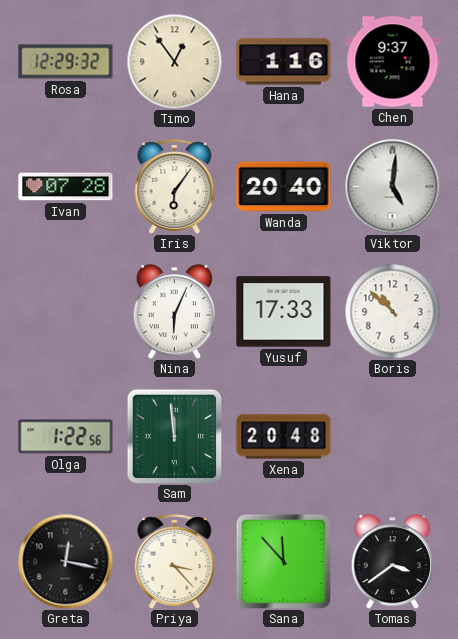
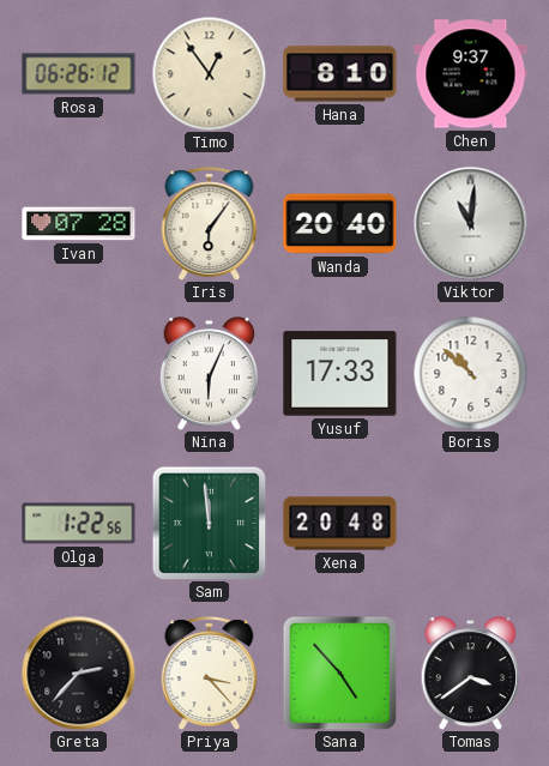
Rosa: 12:29 -> 06:26 (79, 74)
Hana: 1:16 -> 8:10 (340, 74)
Viktor: 5:01 -> 11:01 (470, 223)
Greta: 12:17 -> 2:37 (78, 672)
Sana: 11:53 -> 4:53 (339, 672)
